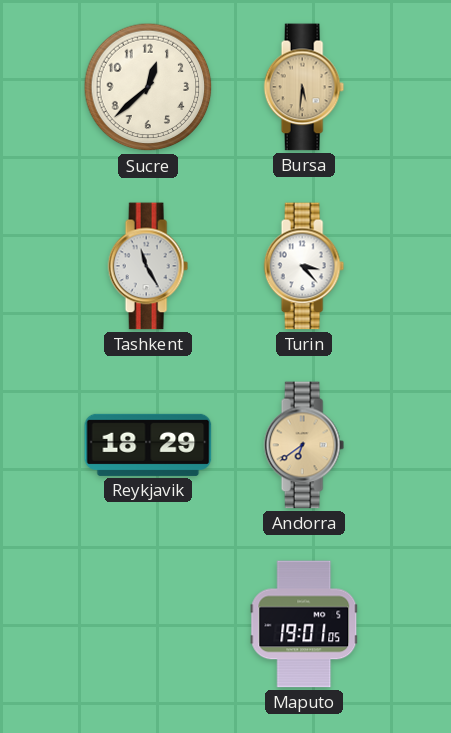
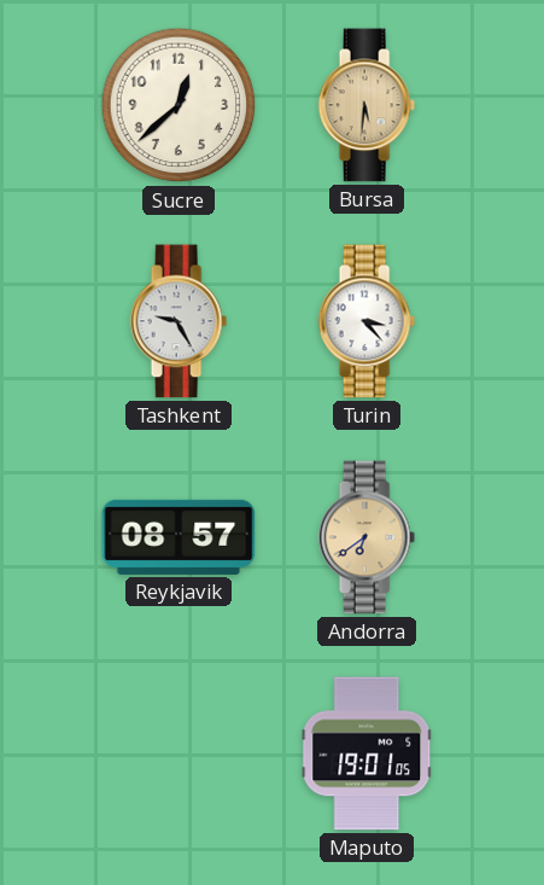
Tashkent: 11:25 -> 9:25 (179, 321)
Reykjavik: 18:29 -> 08:57 (179, 537)
